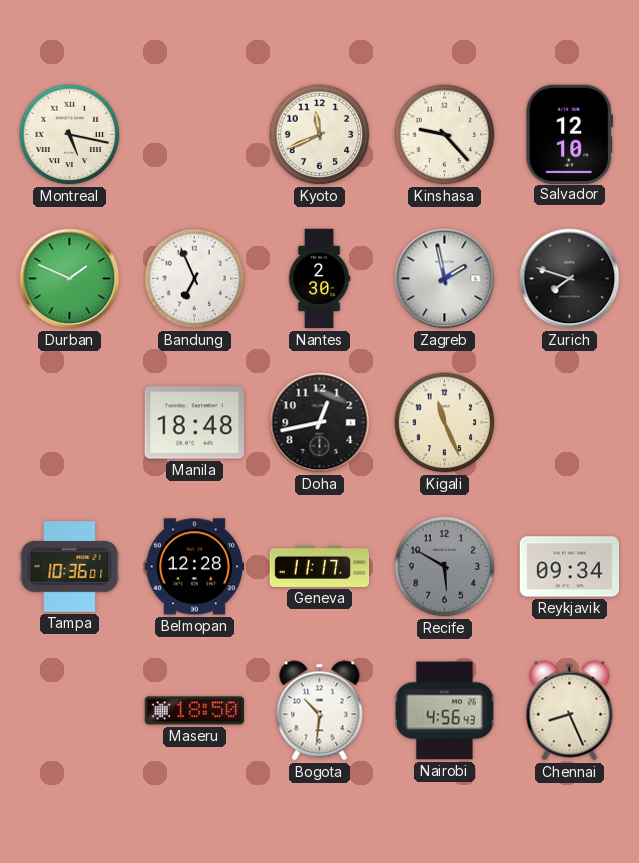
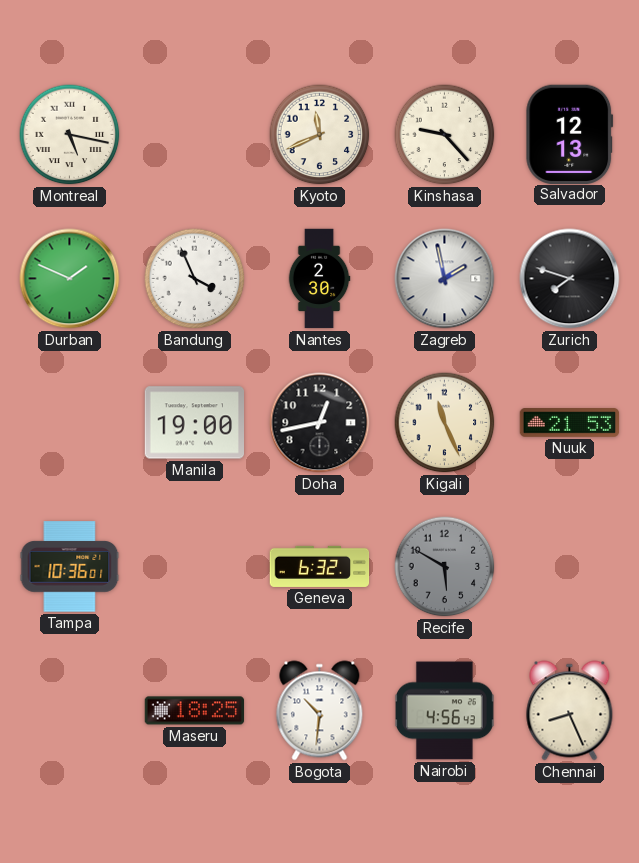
Salvador: 12:10 -> 12:13 (570, 134)
Bandung: 6:56 -> 3:56 (195, 279)
Manila: 18:48 -> 19:00 (195, 423)
Nuuk: none -> 21:53 (570, 423)
Belmopan: 12:28 -> none (195, 567)
Geneva: 11:17 -> 6:32 (320, 566)
Reykjavik: 09:34 -> none (570, 567)
Maseru: 18:50 -> 18:25 (195, 711)
